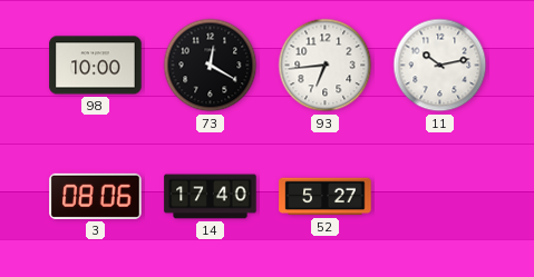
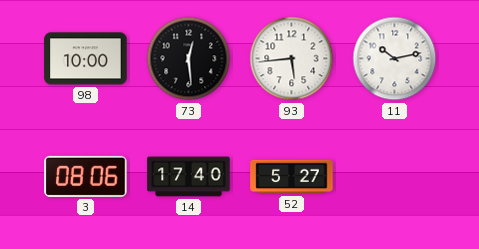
73: 12:20 -> 12:29 (189, 59)
93: 6:44 -> 5:44 (292, 59)
